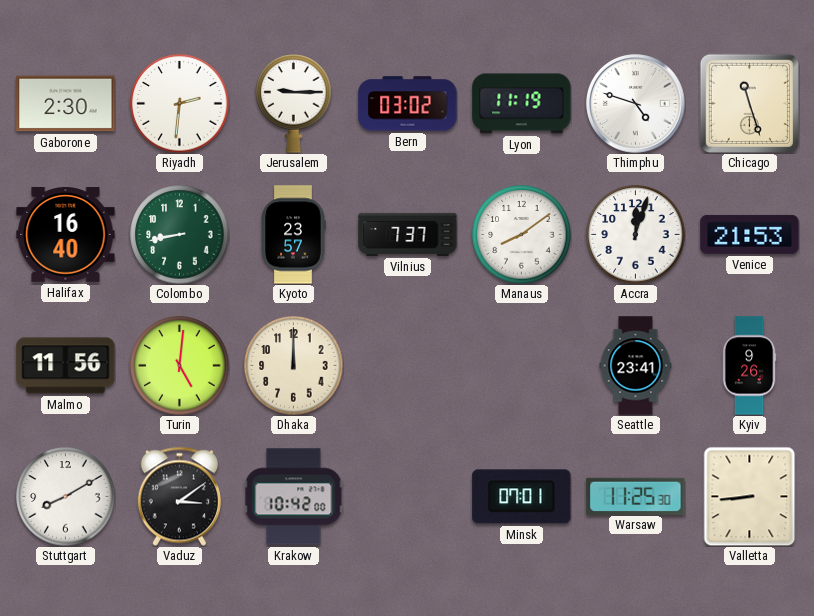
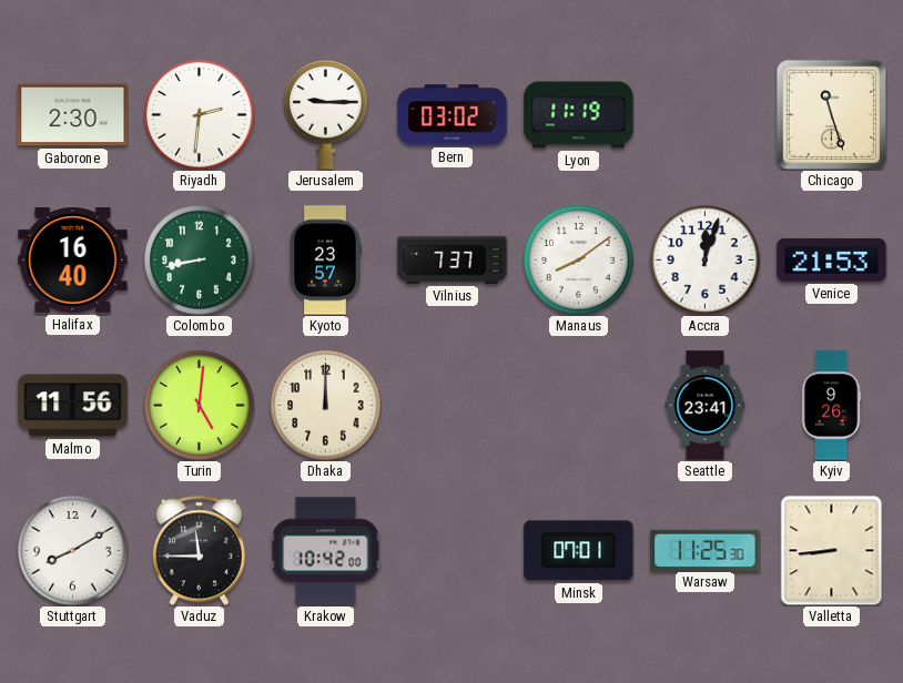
Thimphu: 4:48 -> none (636, 104)
Vaduz: 3:09 -> 11:45 (199, 550)
